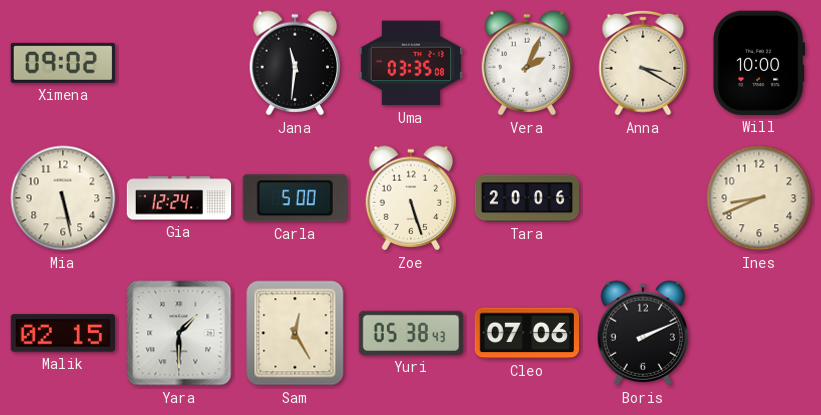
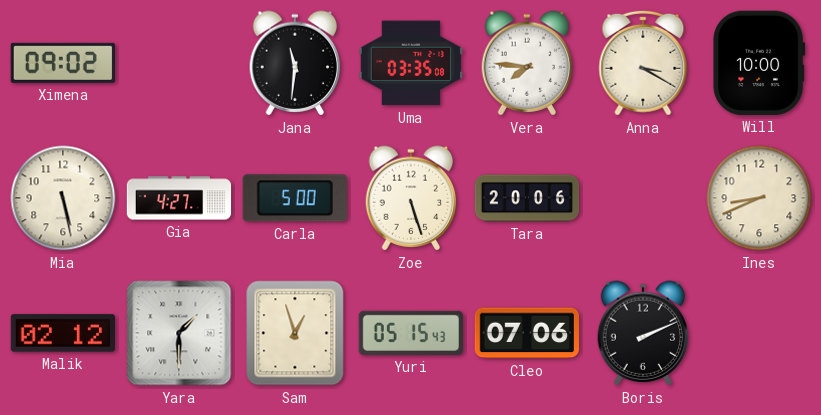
Vera: 2:04 -> 7:46 (527, 63)
Gia: 12:24 -> 4:27 (179, 198)
Malik: 02:15 -> 02:12 (62, 333)
Sam: 12:25 -> 12:57 (295, 333)
Yuri: 05:38 -> 05:15 (410, 333)
